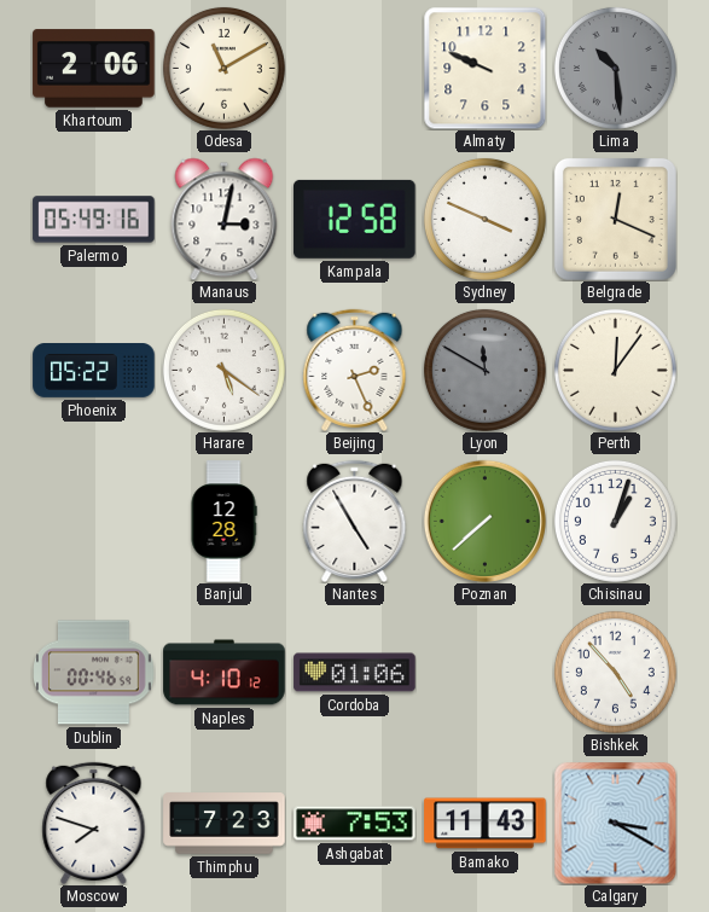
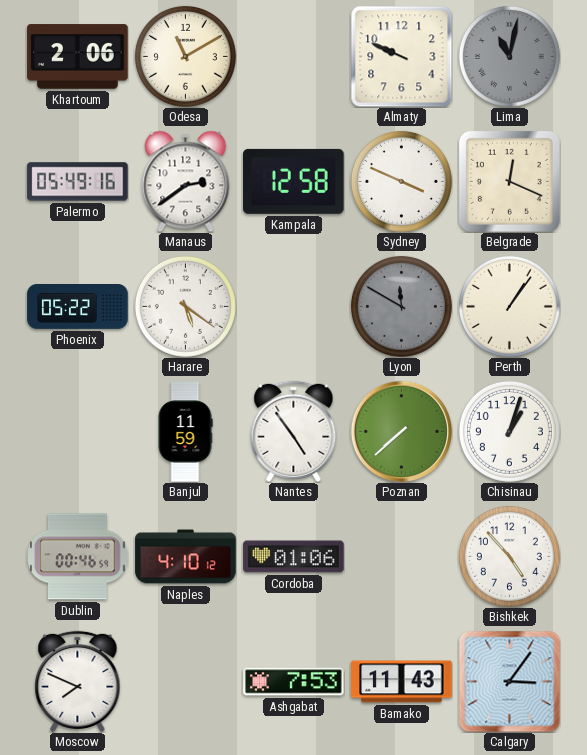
Lima: 10:29 -> 11:02 (509, 56)
Manaus: 3:02 -> 2:39 (186, 181)
Beijing: 2:26 -> none (355, 370)
Perth: 12:06 -> 1:06 (509, 306)
Banjul: 12:28 -> 11:59 (185, 432)
Nantes: 4:55 -> 4:54 (294, 431)
Moscow: 7:48 -> 7:49 (78, 681)
Thimphu: 7:23 -> none (225, 824)
Calgary: 3:20 -> 3:06 (509, 681)
